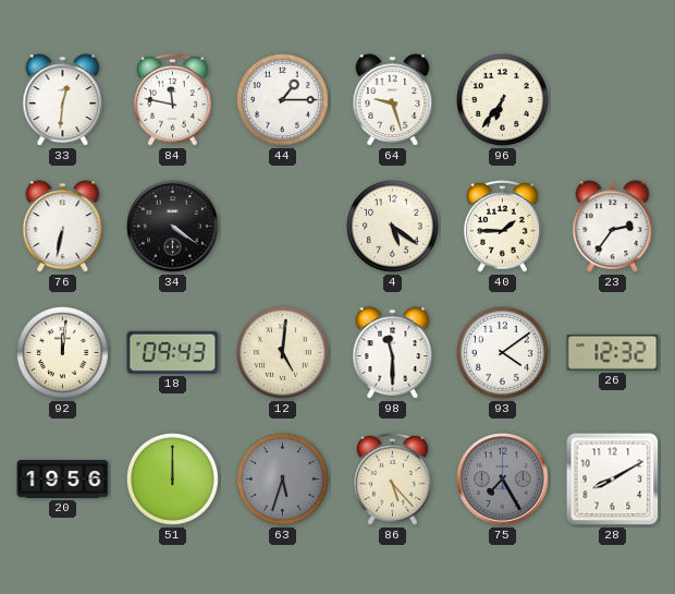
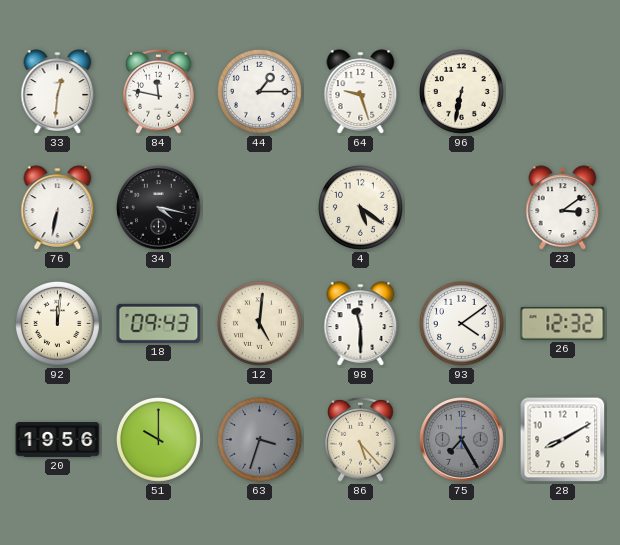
96: 6:36 -> 6:32 (461, 91)
34: 4:21 -> 4:17 (159, 208)
40: 1:45 -> none (503, 226)
23: 2:36 -> 3:09 (563, 208)
51: 12:00 -> 10:00 (158, 439)
63: 5:33 -> 3:33 (259, 439)
